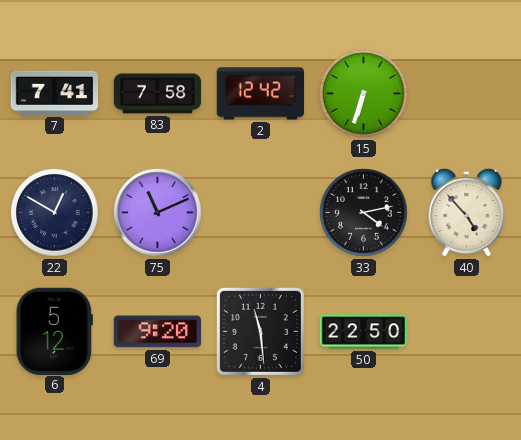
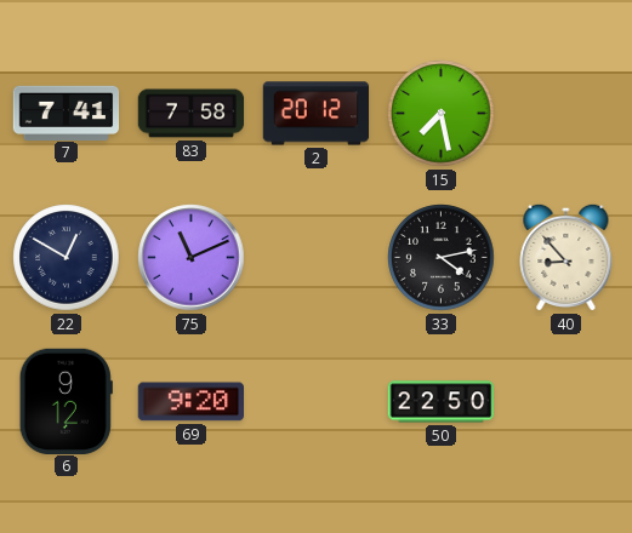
2: 12:42 -> 20:12 (317, 114)
15: 6:33 -> 7:28 (442, 114)
40: 4:53 -> 8:53 (566, 257)
6: 5:12 -> 9:12 (66, 401)
4: 11:29 -> none (260, 331)
